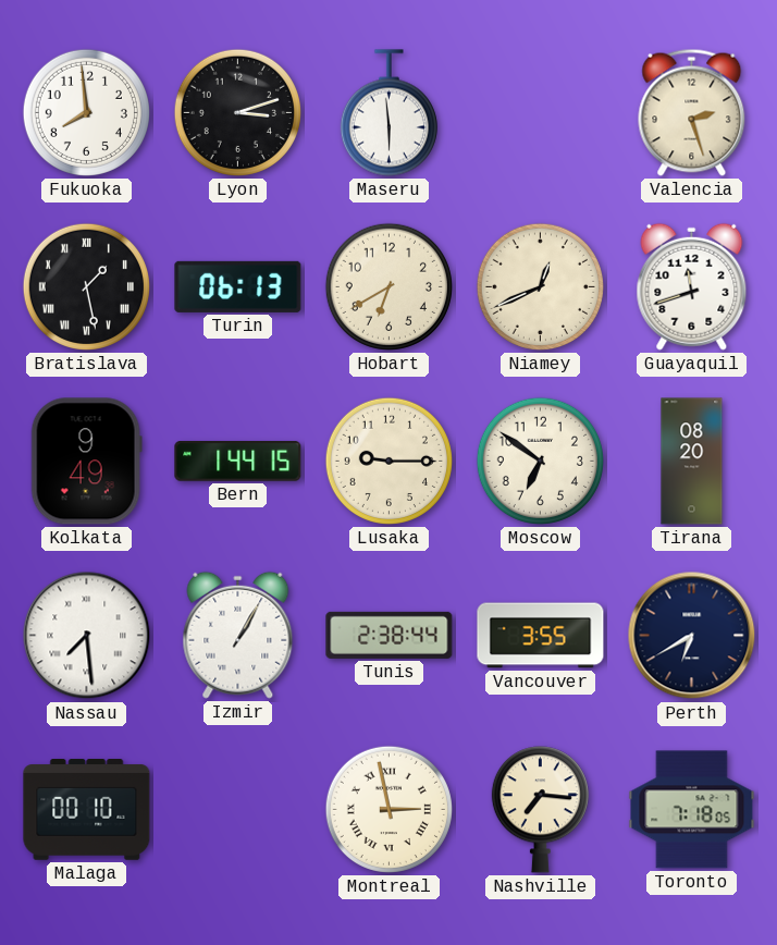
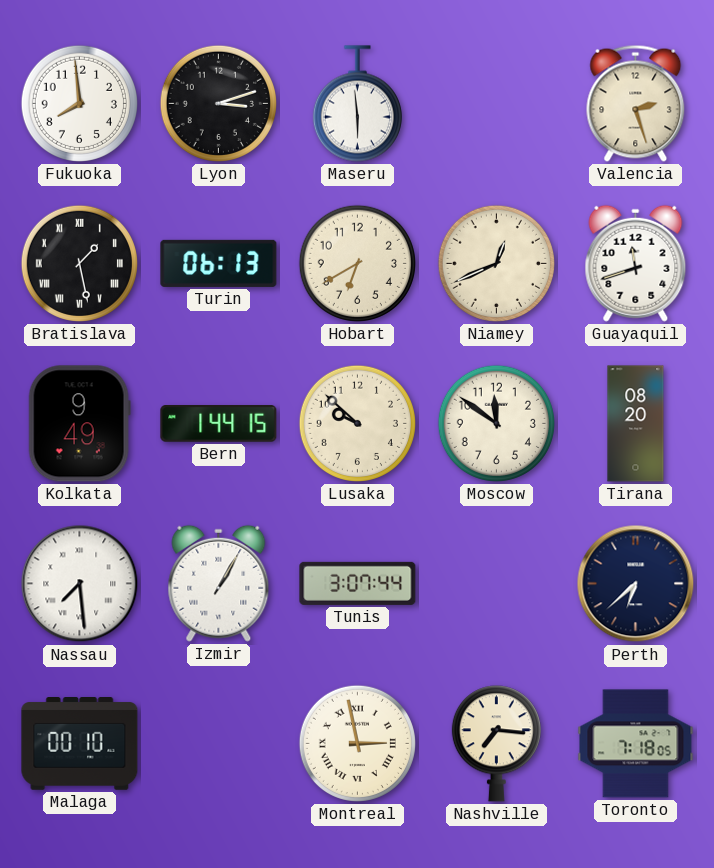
Lusaka: 9:15 -> 9:52 (357, 423)
Moscow: 6:51 -> 11:51 (496, 423)
Tunis: 2:38 -> 3:07 (358, 583)
Vancouver: 3:55 -> none (541, 636)
Perth: 6:40 -> 6:38 (636, 584)
